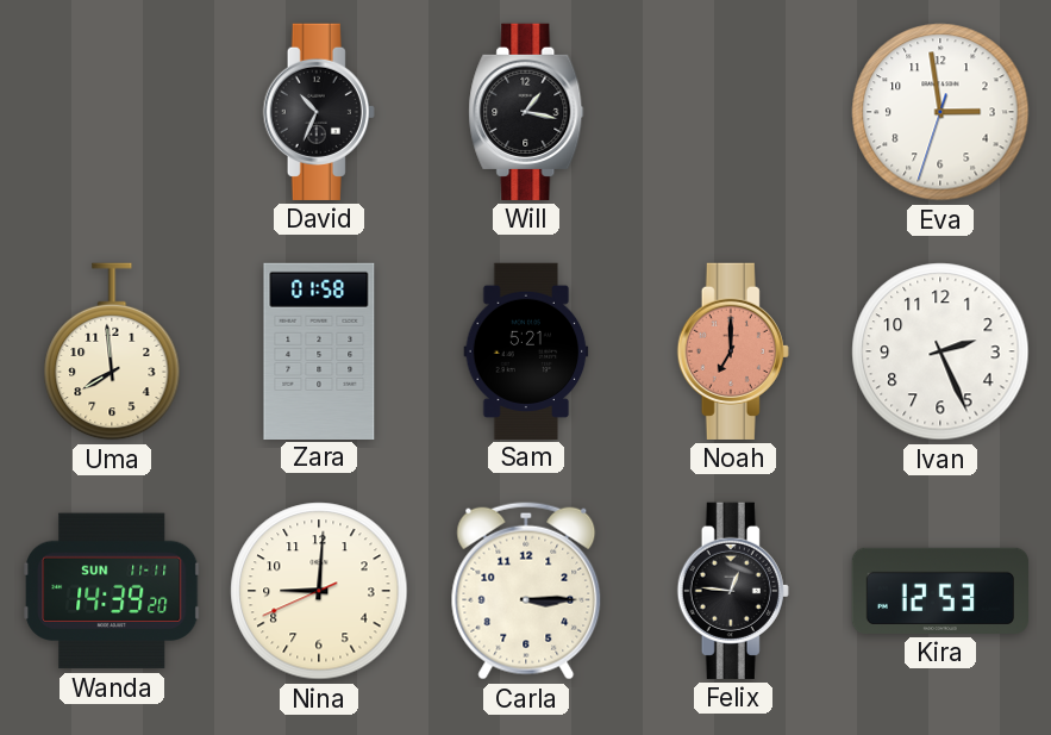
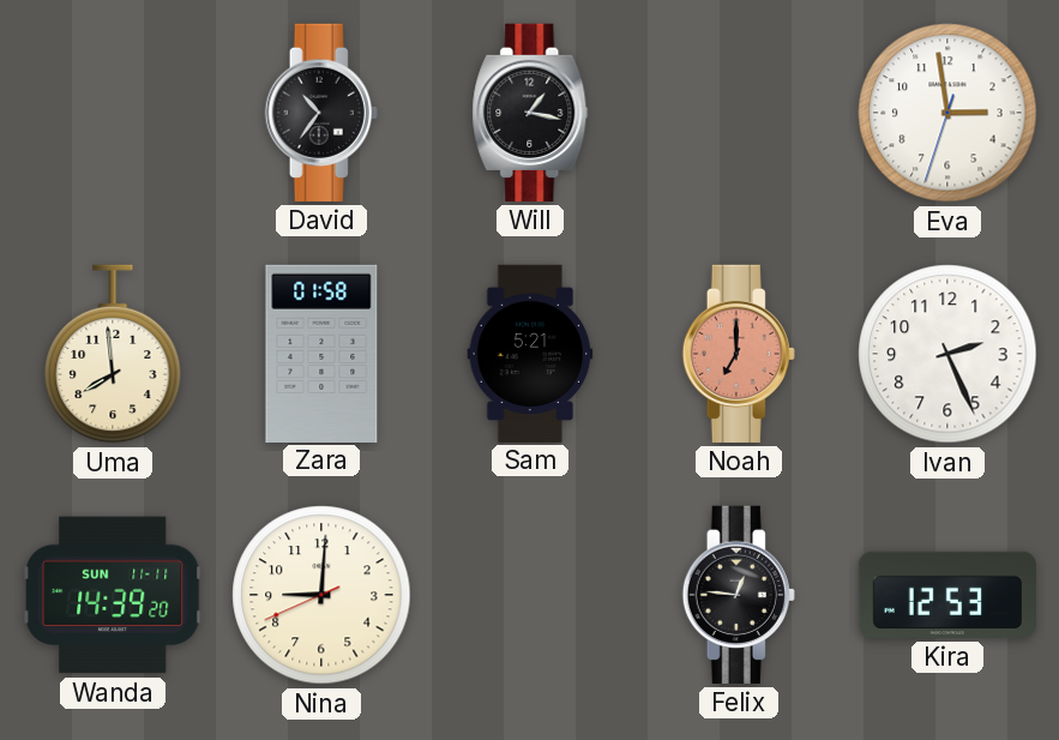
David: 10:34 -> 10:36 (321, 113)
Carla: 3:15 -> none (526, 591)
